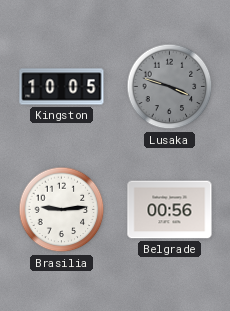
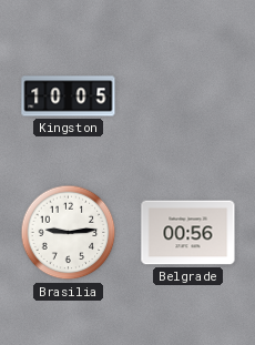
Lusaka: 3:48 -> none (170, 87)
